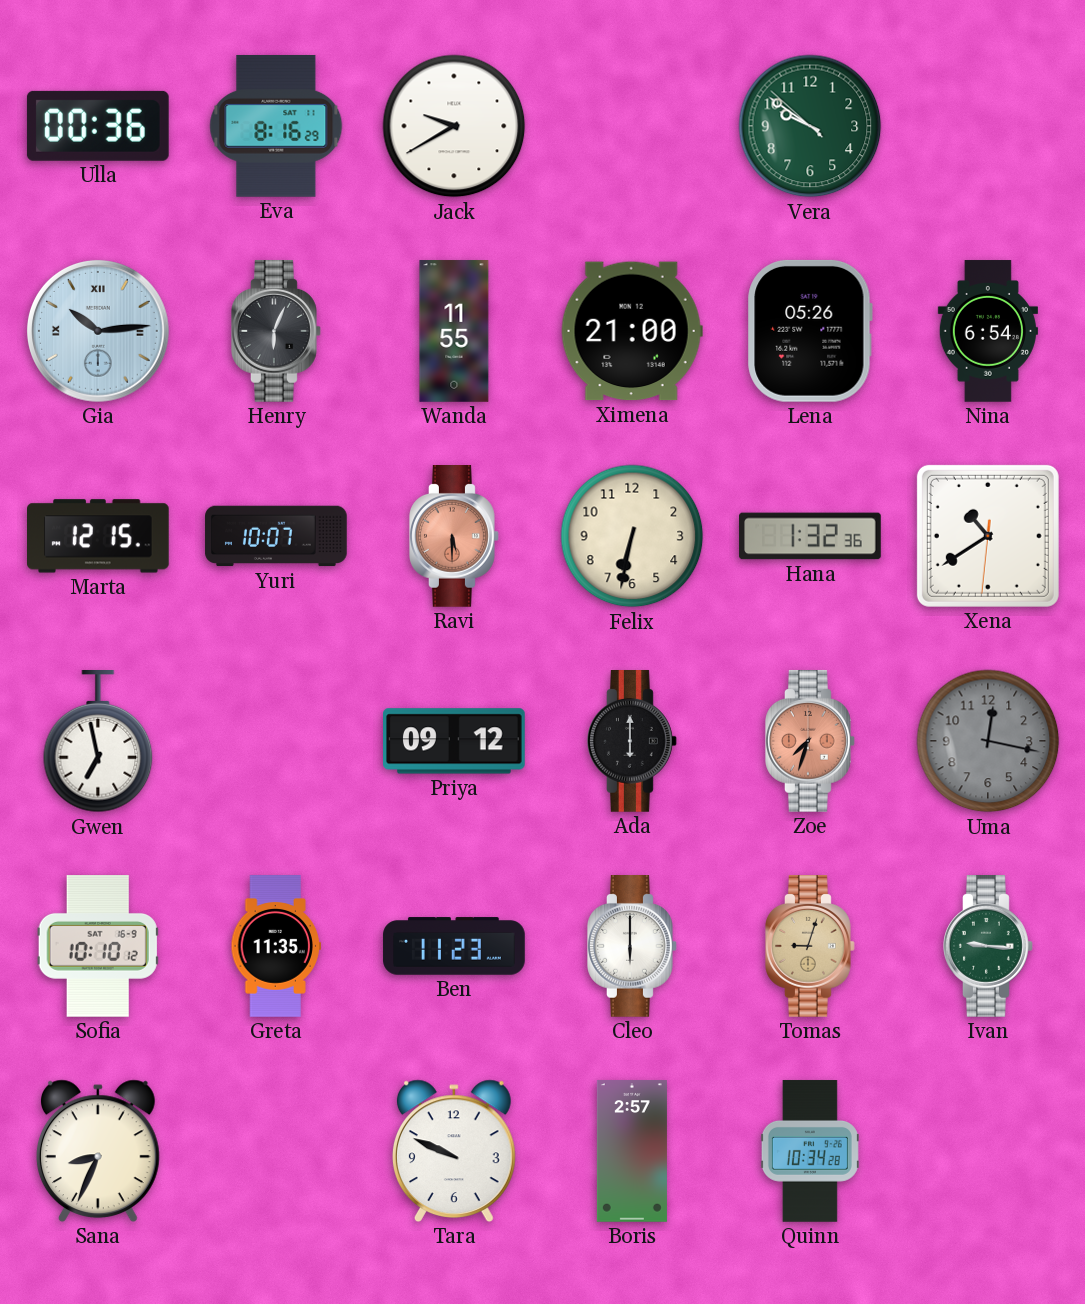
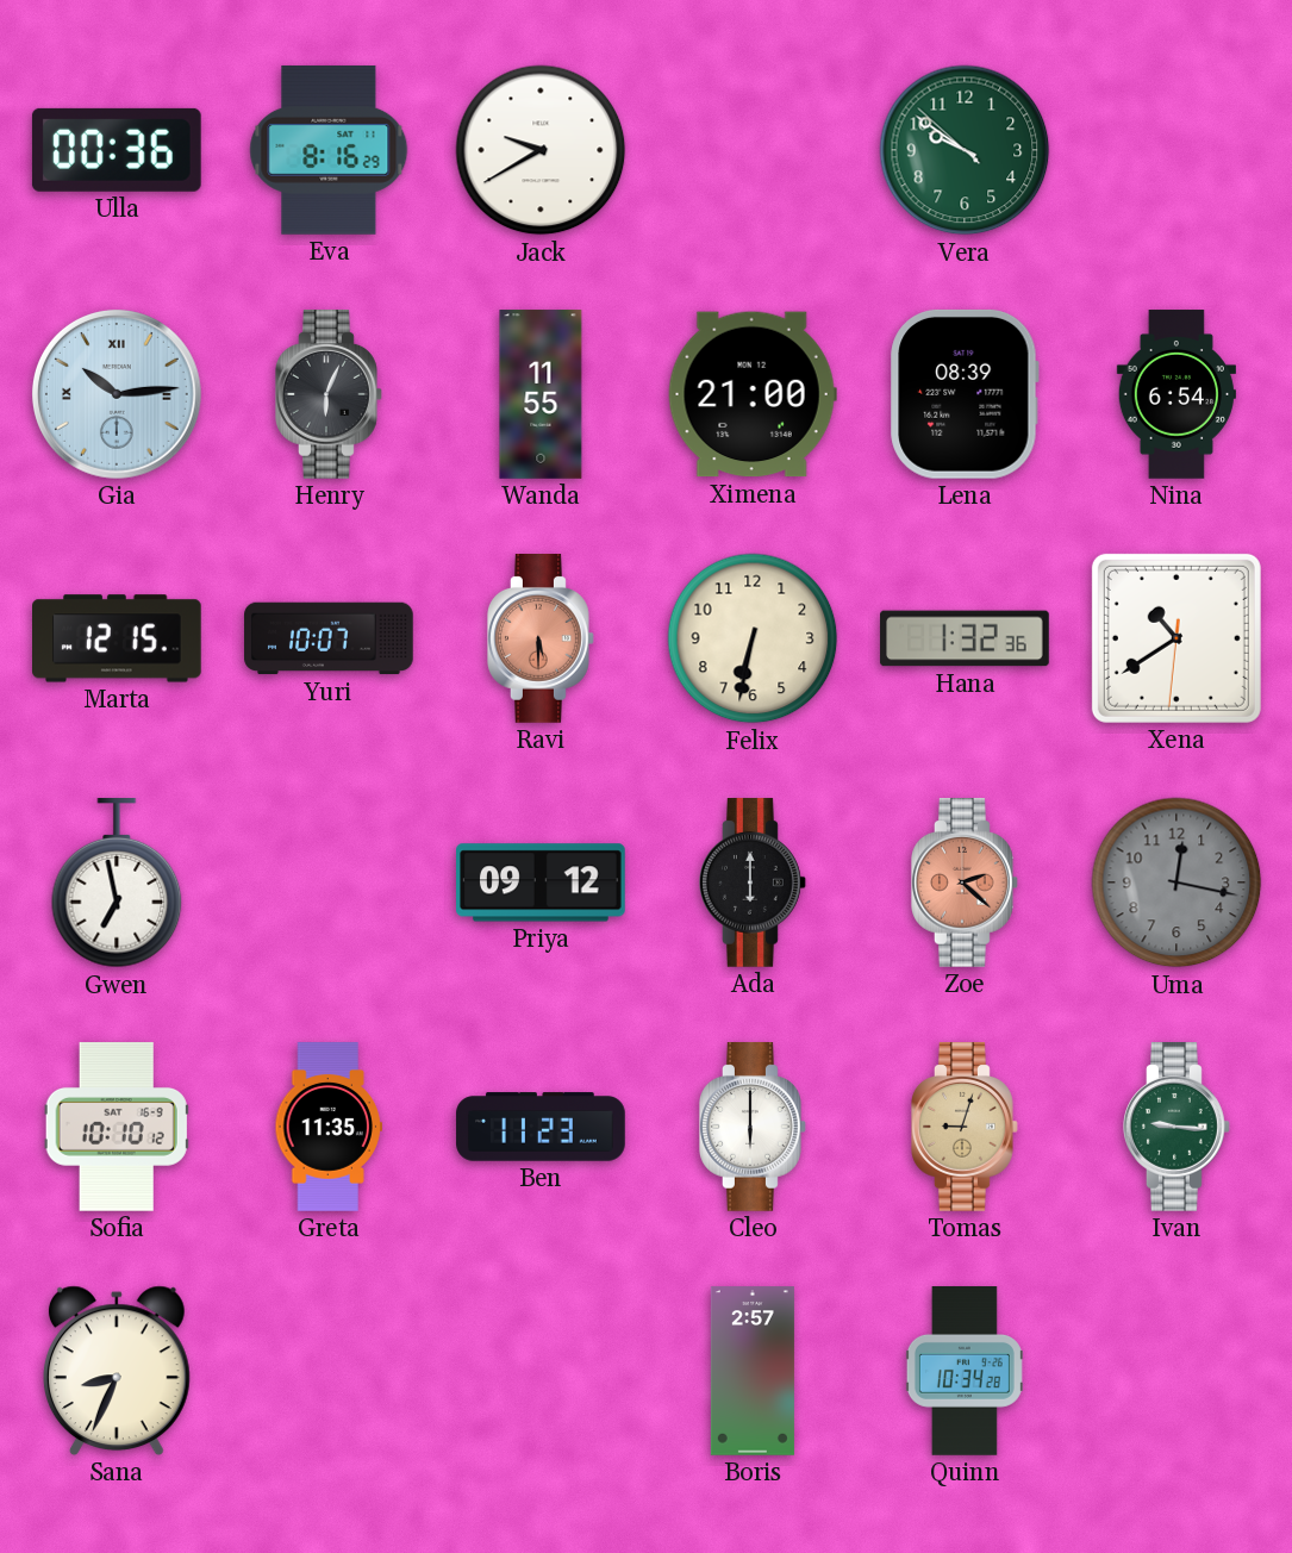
Lena: 05:26 -> 08:39 (965, 394)
Zoe: 7:33 -> 2:22 (966, 884)
Tara: 9:49 -> none (454, 1151)
